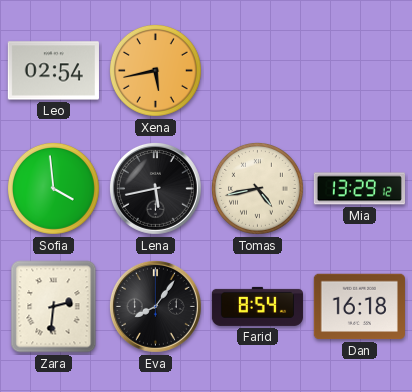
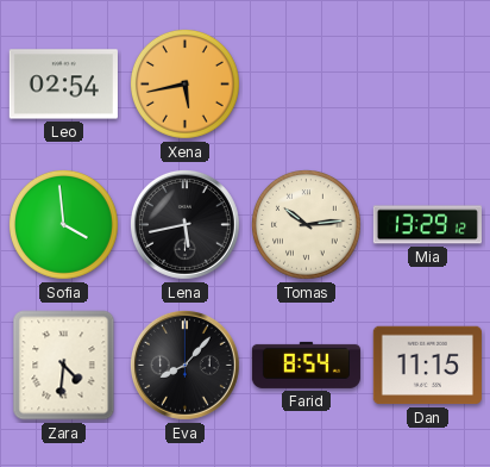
Tomas: 4:43 -> 10:14 (307, 225)
Zara: 2:31 -> 4:31 (64, 366)
Eva: 8:06 -> 8:07 (184, 365)
Dan: 16:18 -> 11:15 (427, 366)
